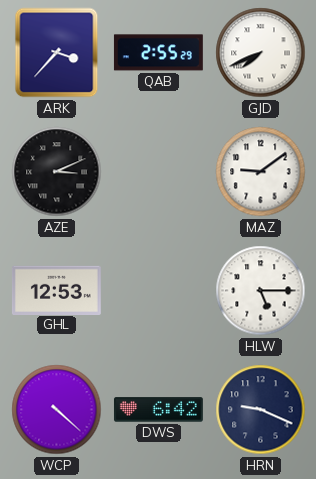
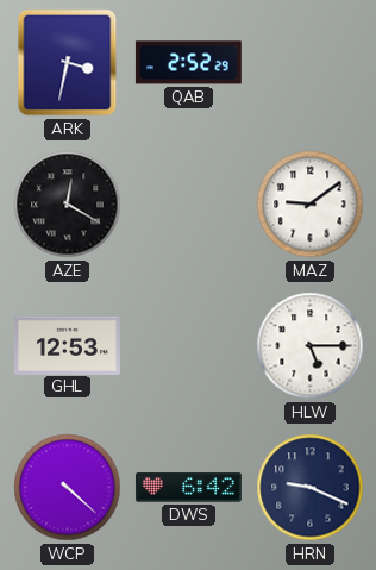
ARK: 3:37 -> 3:32 (68, 63)
QAB: 2:55 -> 2:52 (188, 63)
GJD: 7:41 -> none (261, 53)
AZE: 3:11 -> 12:20 (68, 205)
